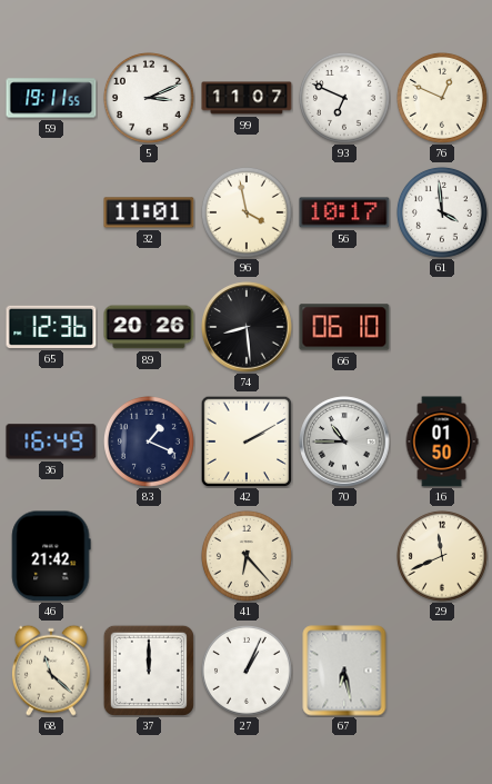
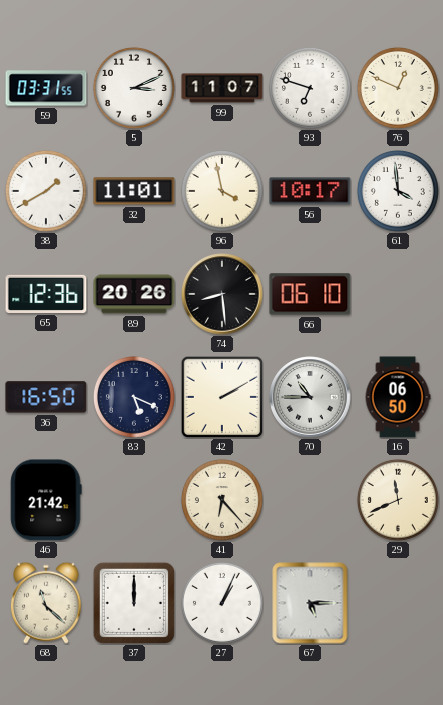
59: 19:11 -> 03:31 (46, 88)
93: 6:49 -> 6:48 (310, 88)
38: none -> 1:40 (46, 191)
36: 16:49 -> 16:50 (46, 397)
83: 1:19 -> 5:19 (134, 397)
16: 01:50 -> 06:50 (398, 397)
67: 6:28 -> 5:15 (310, 603)
